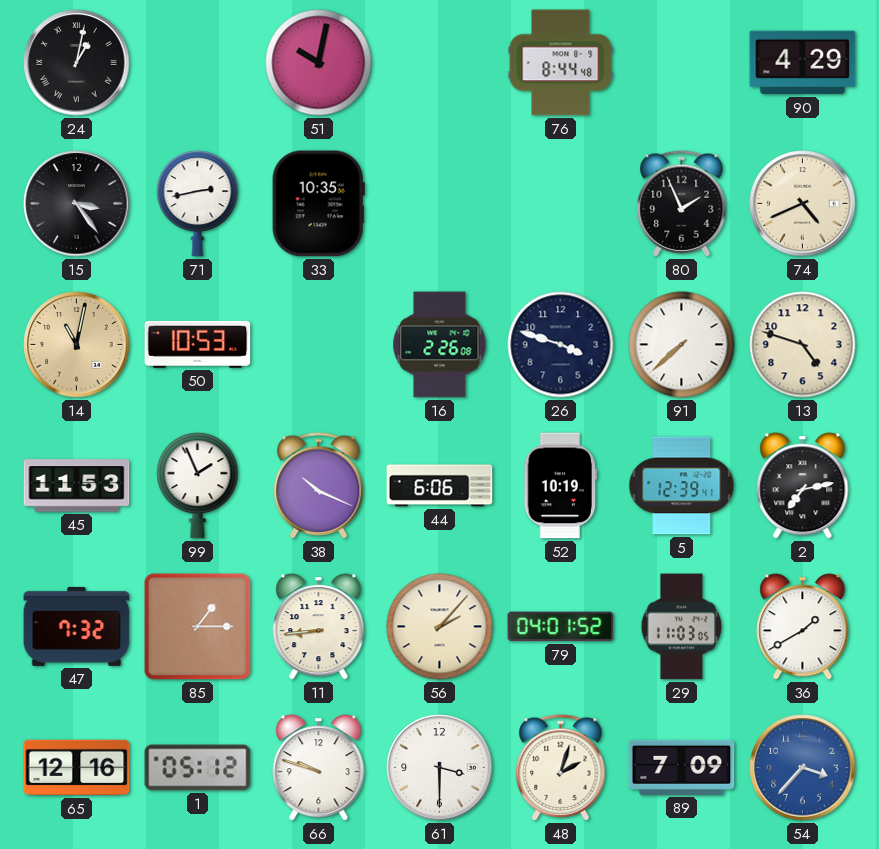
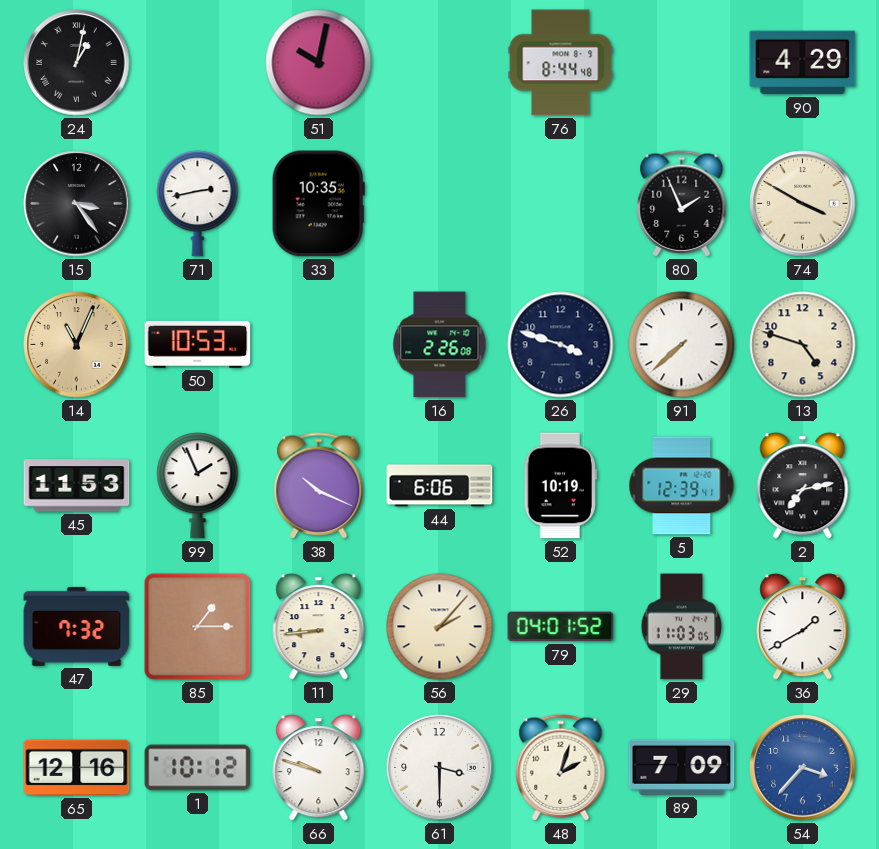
74: 4:41 -> 3:50 (803, 204)
14: 11:02 -> 11:04 (77, 345)
1: 05:12 -> 10:12 (198, 768)
